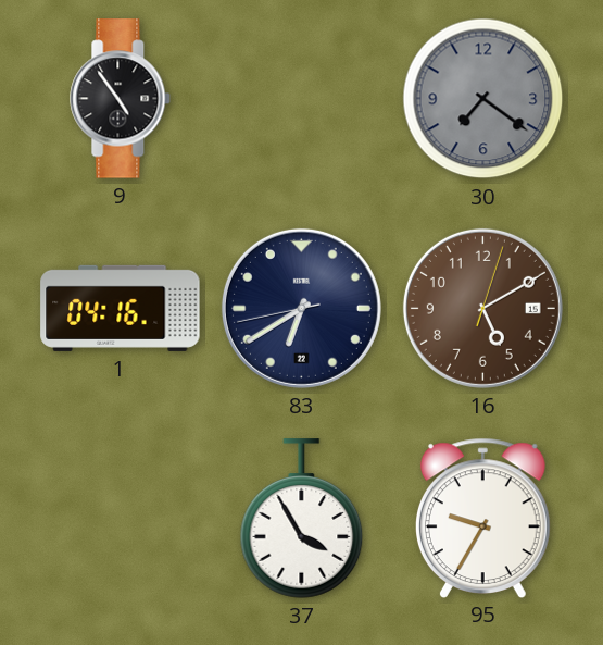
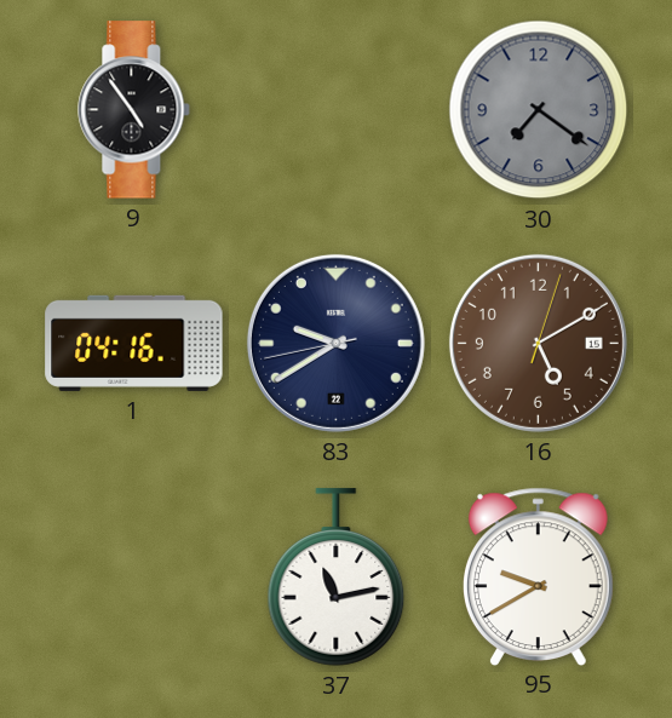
83: 6:39 -> 9:39 (335, 343)
37: 3:55 -> 11:13 (337, 578)
95: 9:35 -> 9:40 (538, 576)
